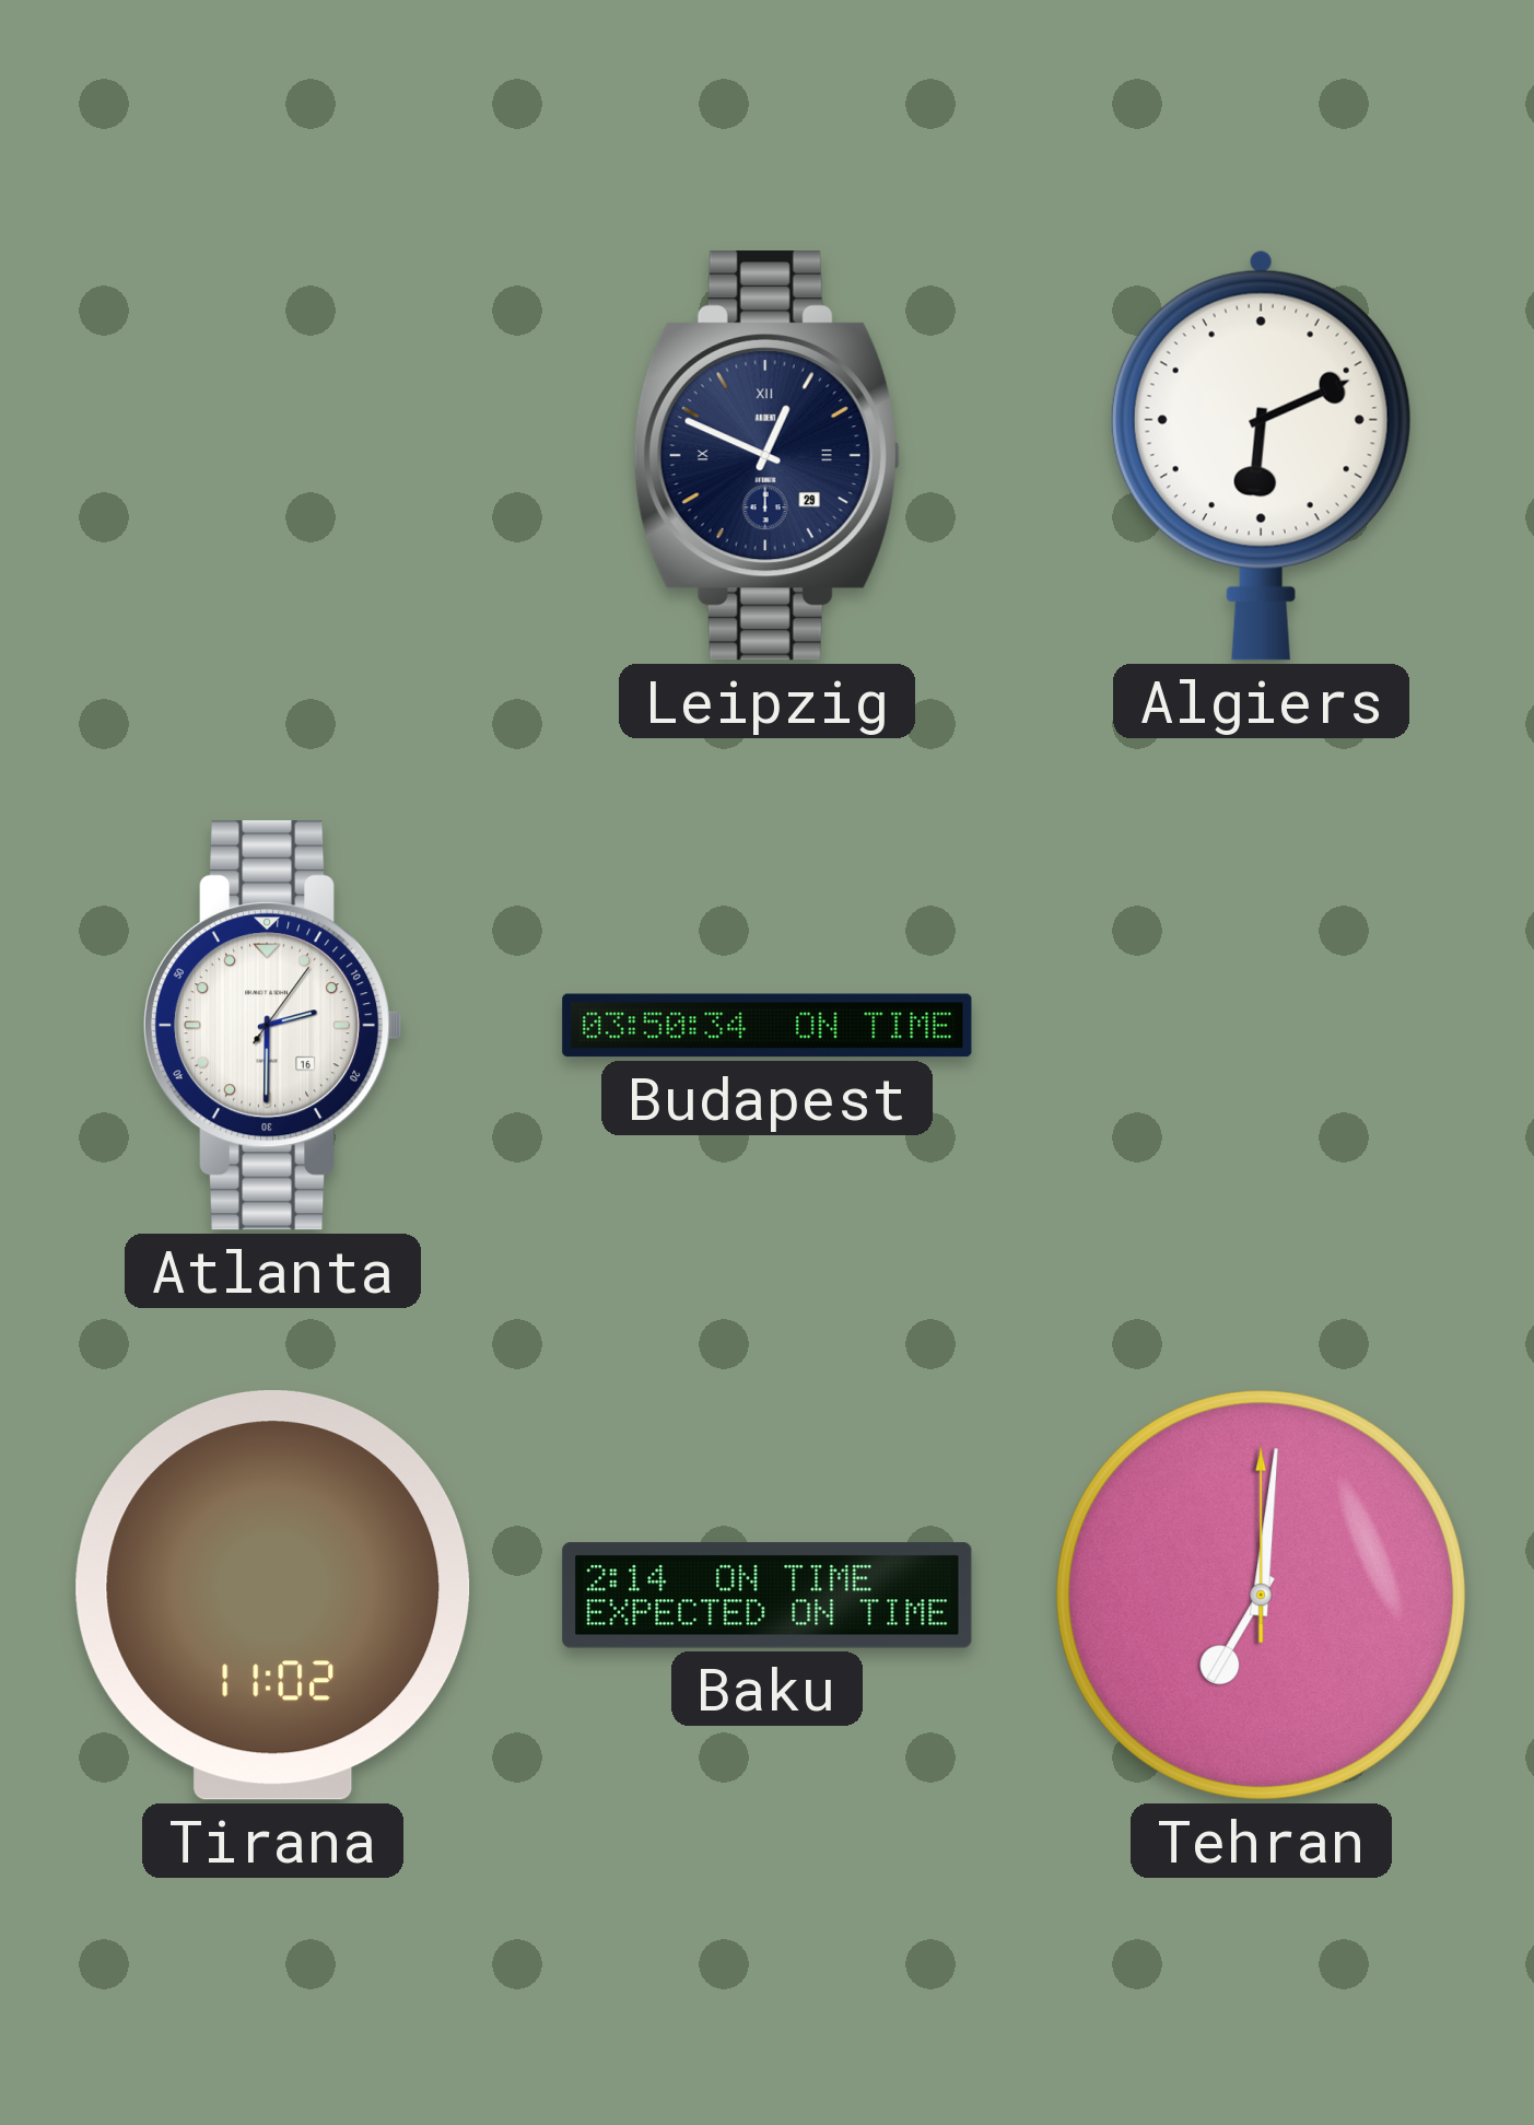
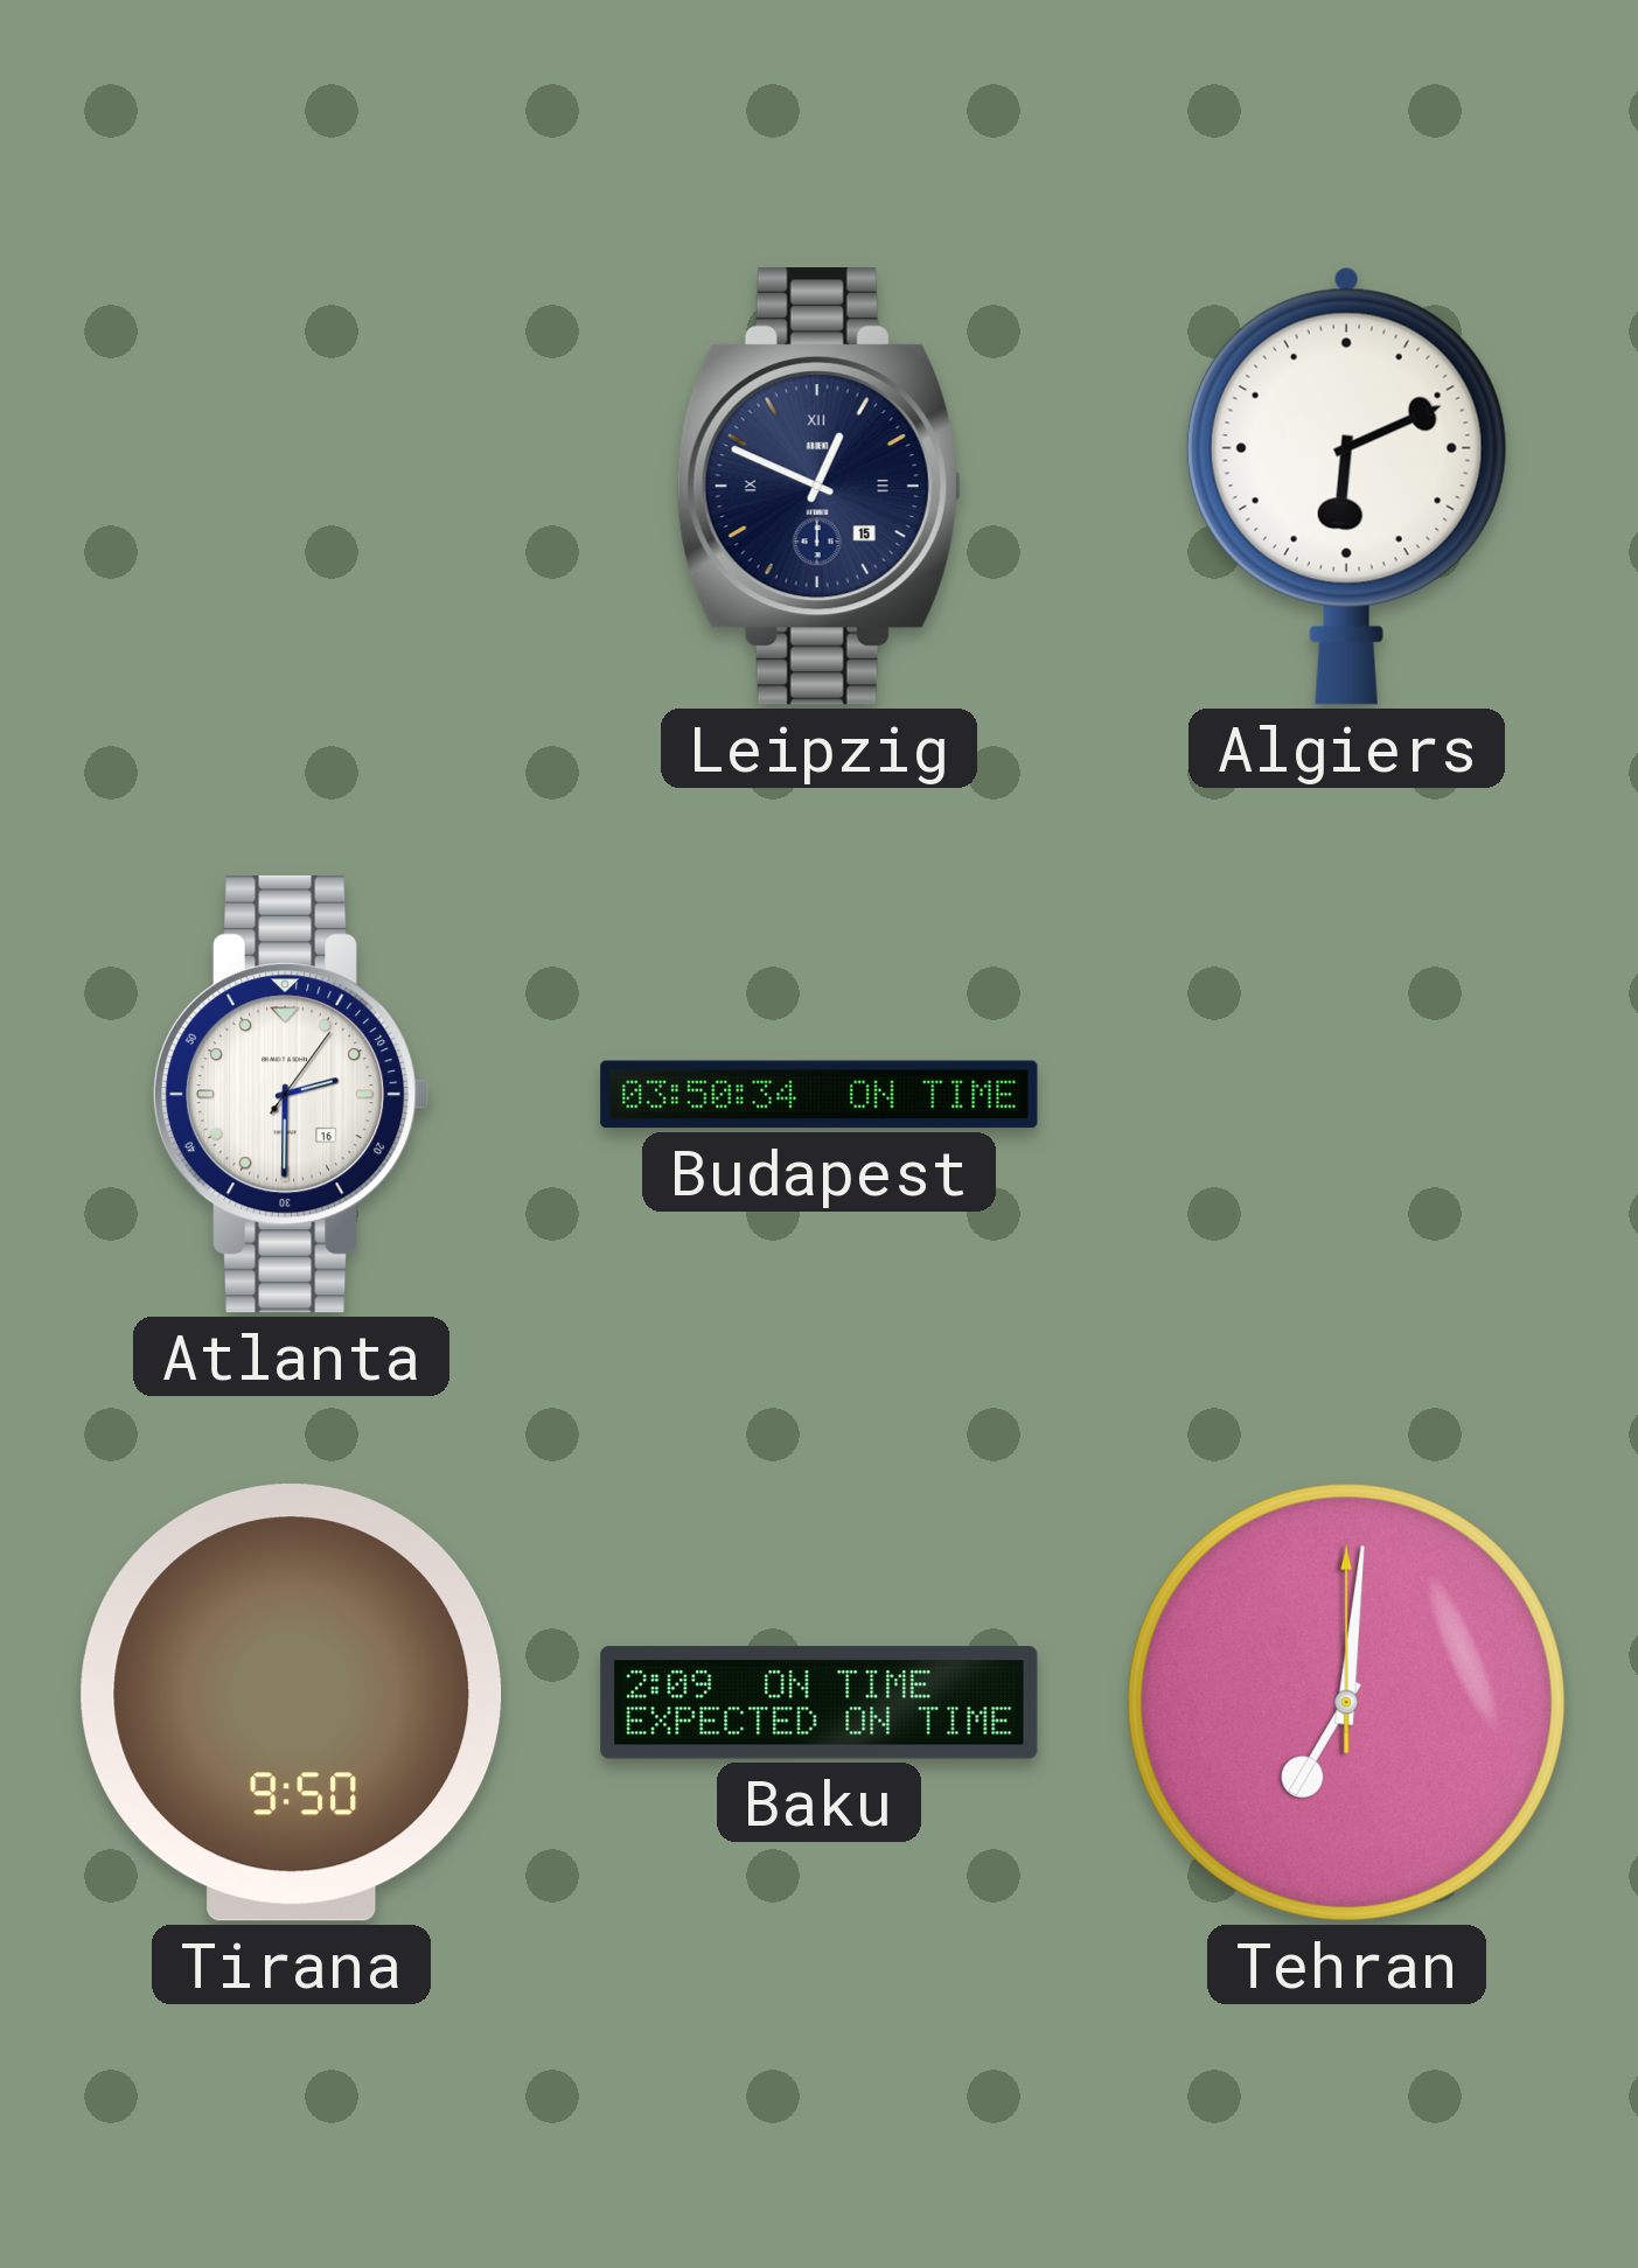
Leipzig date: 29 -> 15 (818, 487)
Tirana: 11:02 -> 9:50 (292, 1703)
Baku: 2:14 -> 2:09 (820, 1703)
